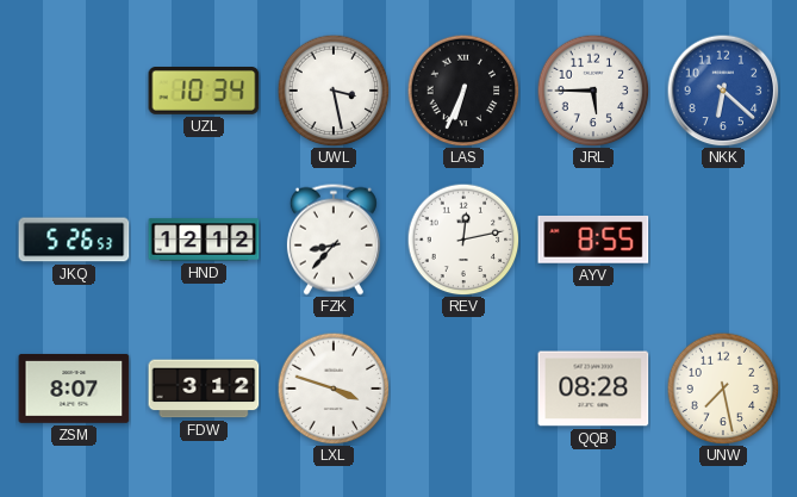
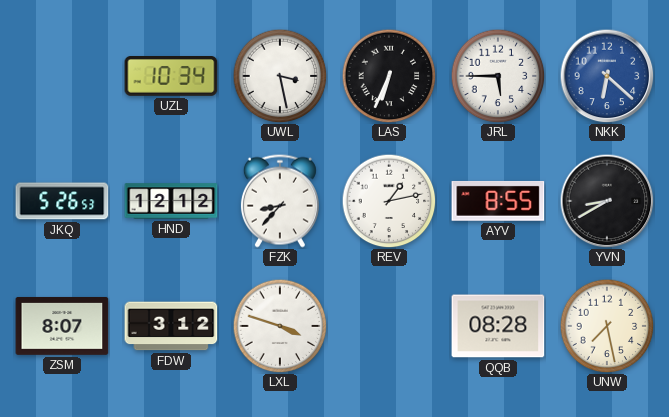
REV: 12:13 -> 1:13 (389, 201)
YVN: none -> 8:40 (607, 201)
